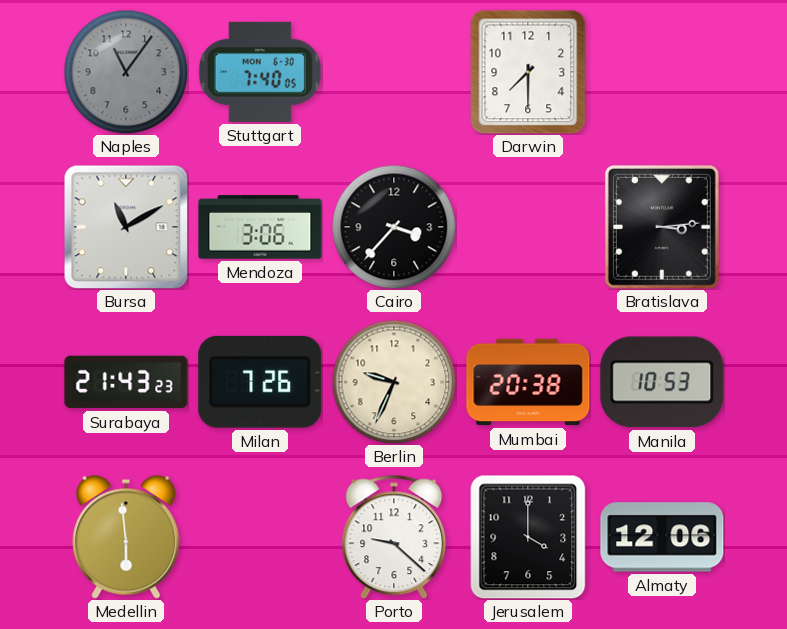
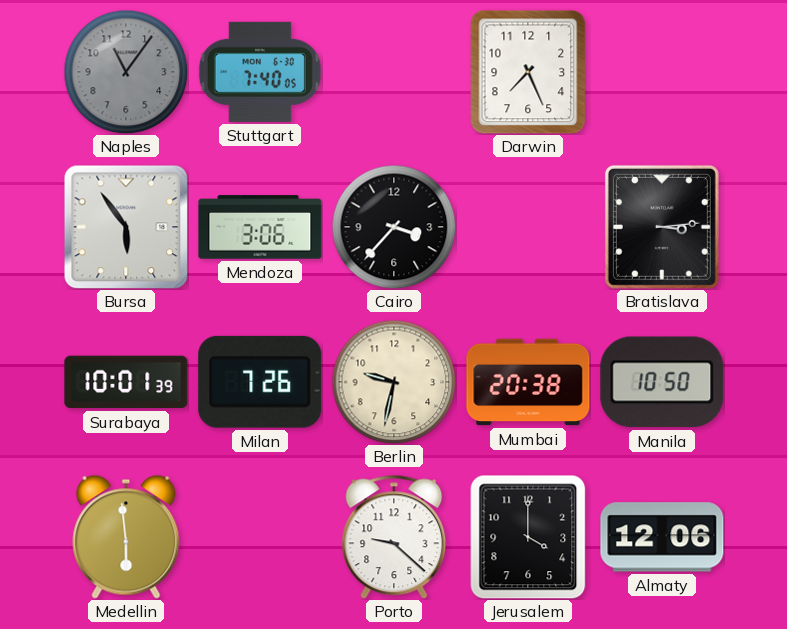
Darwin: 7:30 -> 7:26 (528, 72)
Bursa: 11:10 -> 5:54 (126, 227)
Surabaya: 21:43 -> 10:01 (126, 382)
Berlin: 9:34 -> 9:32 (394, 382)
Manila: 10:53 -> 10:50 (662, 382)
